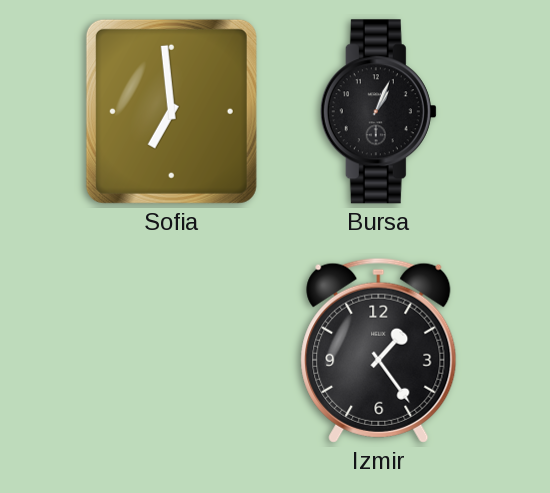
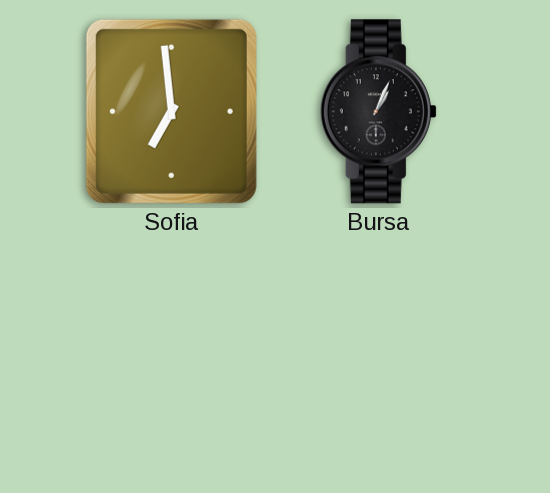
Izmir: 1:24 -> none (379, 350)
